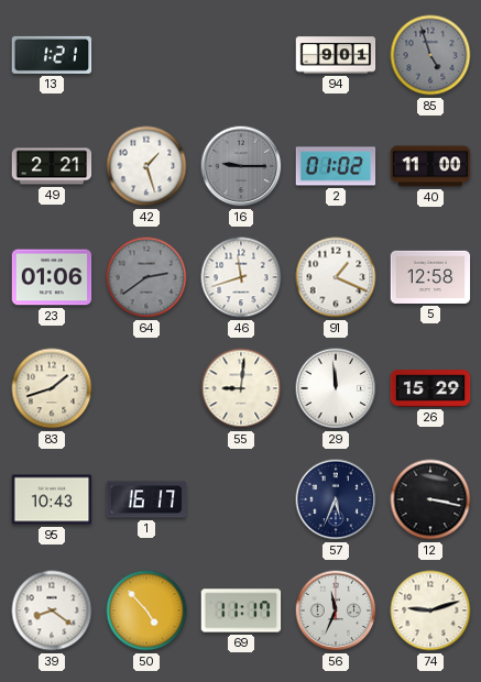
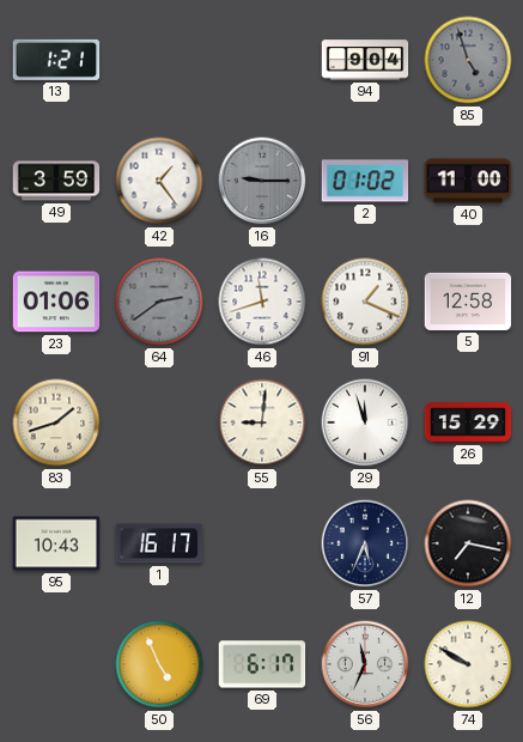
94: 9:01 -> 9:04 (365, 60)
49: 2:21 -> 3:59 (56, 181)
42: 1:27 -> 1:24 (159, 181)
29: 11:59 -> 11:57 (365, 422)
12: 3:17 -> 7:17 (468, 543)
39: 8:21 -> none (52, 610)
50: 4:53 -> 4:56 (159, 664)
69: 11:17 -> 6:17 (262, 664)
74: 9:12 -> 9:50 (468, 664)
